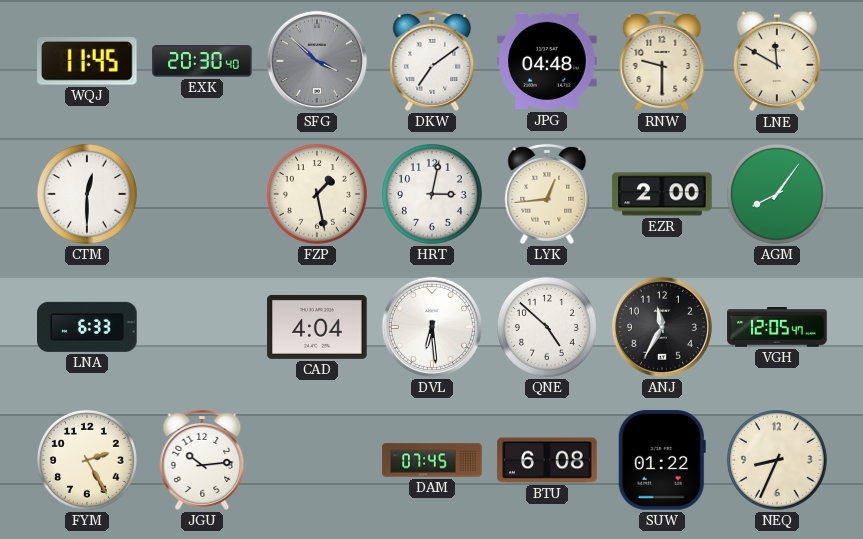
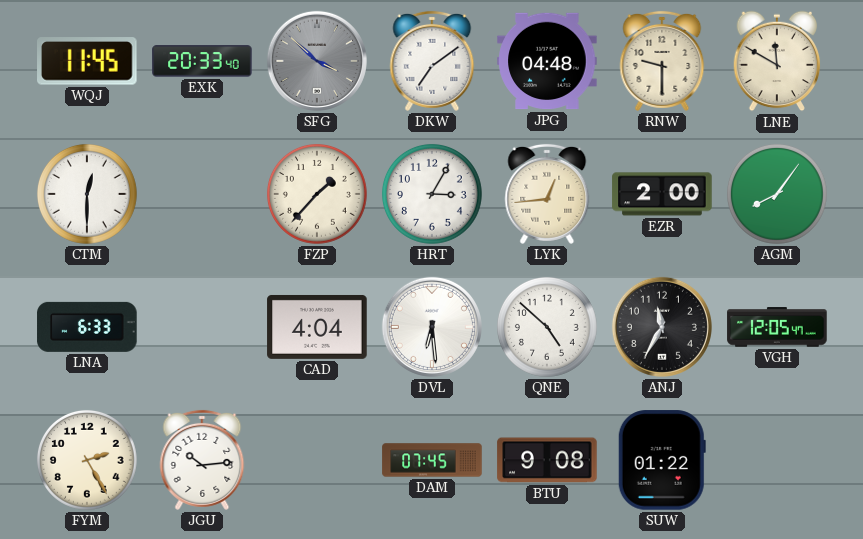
EXK: 20:30 -> 20:33 (202, 61)
FZP: 1:28 -> 1:37 (317, 194)
HRT: 3:02 -> 3:05 (432, 194)
BTU: 6:08 -> 9:08 (547, 460)
NEQ: 8:34 -> none (777, 460)
